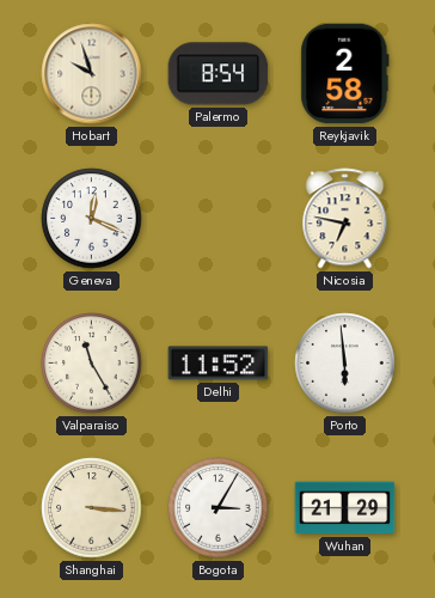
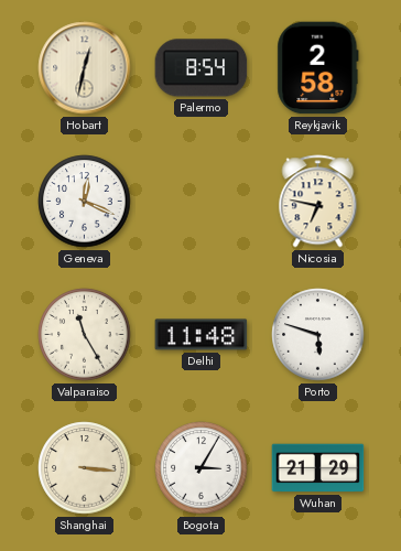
Hobart: 9:57 -> 12:32 (85, 68)
Delhi: 11:52 -> 11:48 (202, 335)
Porto: 5:59 -> 5:48 (318, 335)
